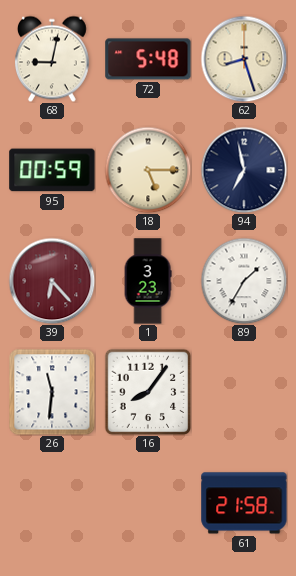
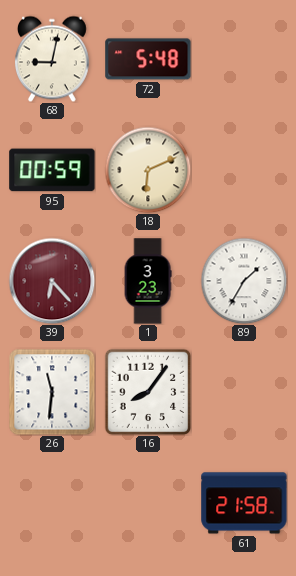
62: 8:27 -> none (244, 59)
18: 5:15 -> 6:11 (148, 170)
94: 6:58 -> none (244, 170)
